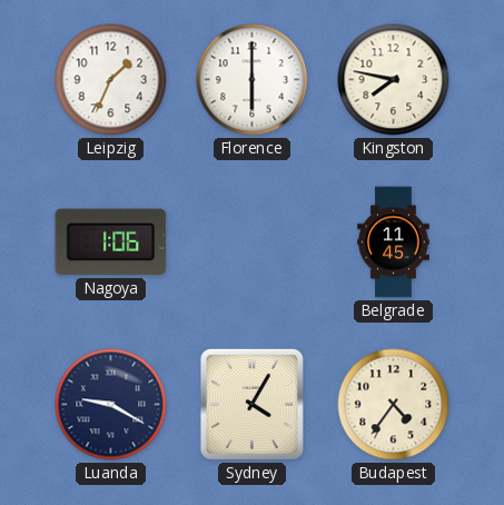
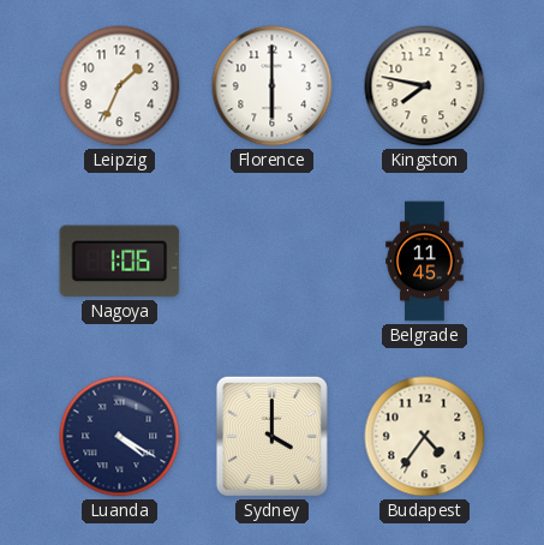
Luanda: 9:20 -> 4:20 (120, 437)
Sydney: 4:05 -> 4:00 (271, 436)
